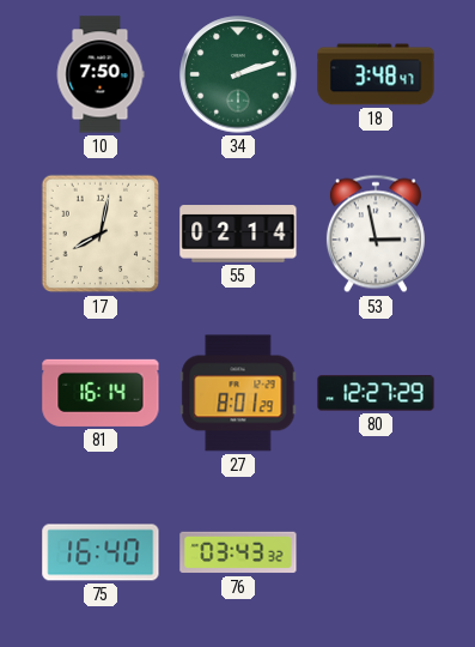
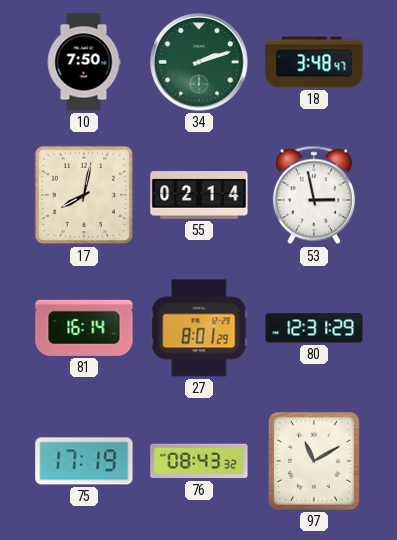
80: 12:27 -> 12:31 (314, 328)
75: 16:40 -> 17:19 (84, 461)
76: 03:43 -> 08:43 (199, 461)
97: none -> 11:10 (314, 461)
